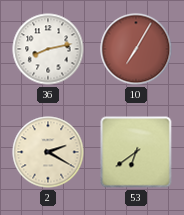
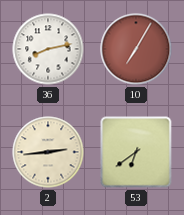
2: 2:20 -> 2:44 (48, 152)
